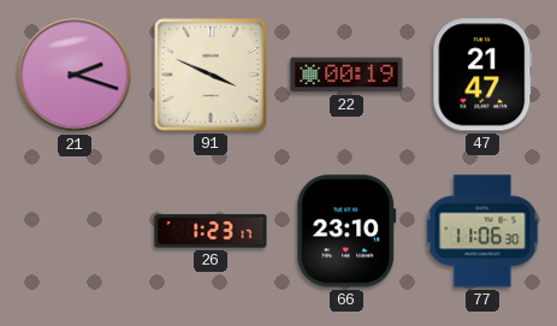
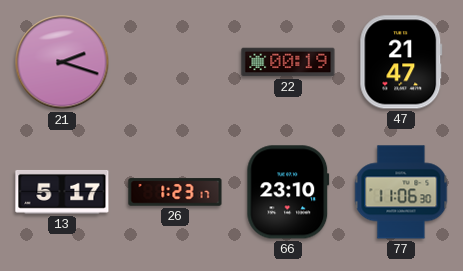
91: 3:49 -> none (211, 75)
13: none -> 5:17 (62, 192)
